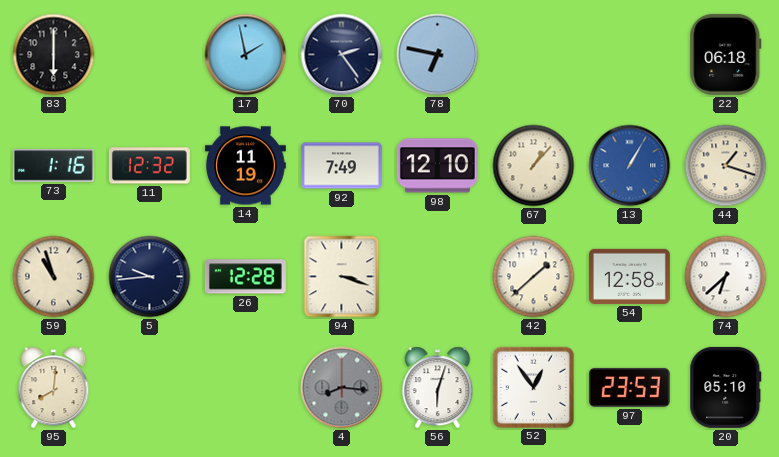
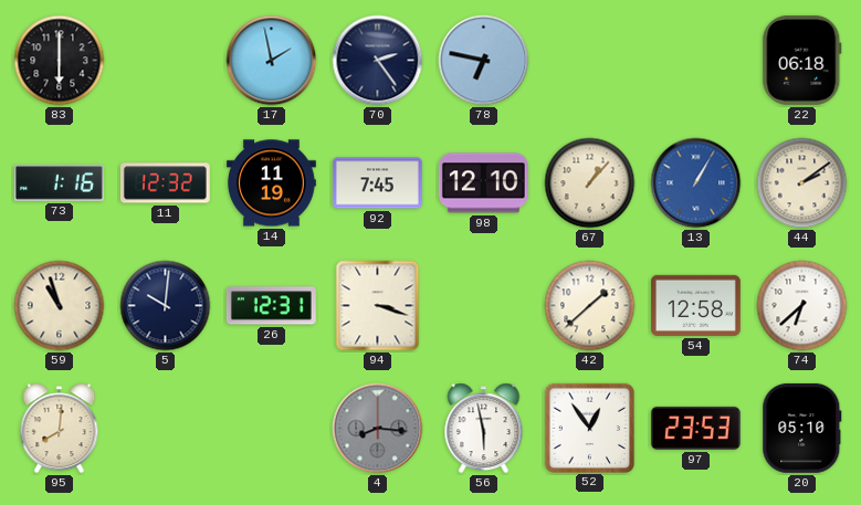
92: 7:49 -> 7:45 (377, 183)
44: 1:18 -> 2:09 (802, 183)
5: 9:44 -> 10:01 (166, 306)
26: 12:28 -> 12:31 (271, 306)
56: 6:03 -> 5:58 (484, 429)
